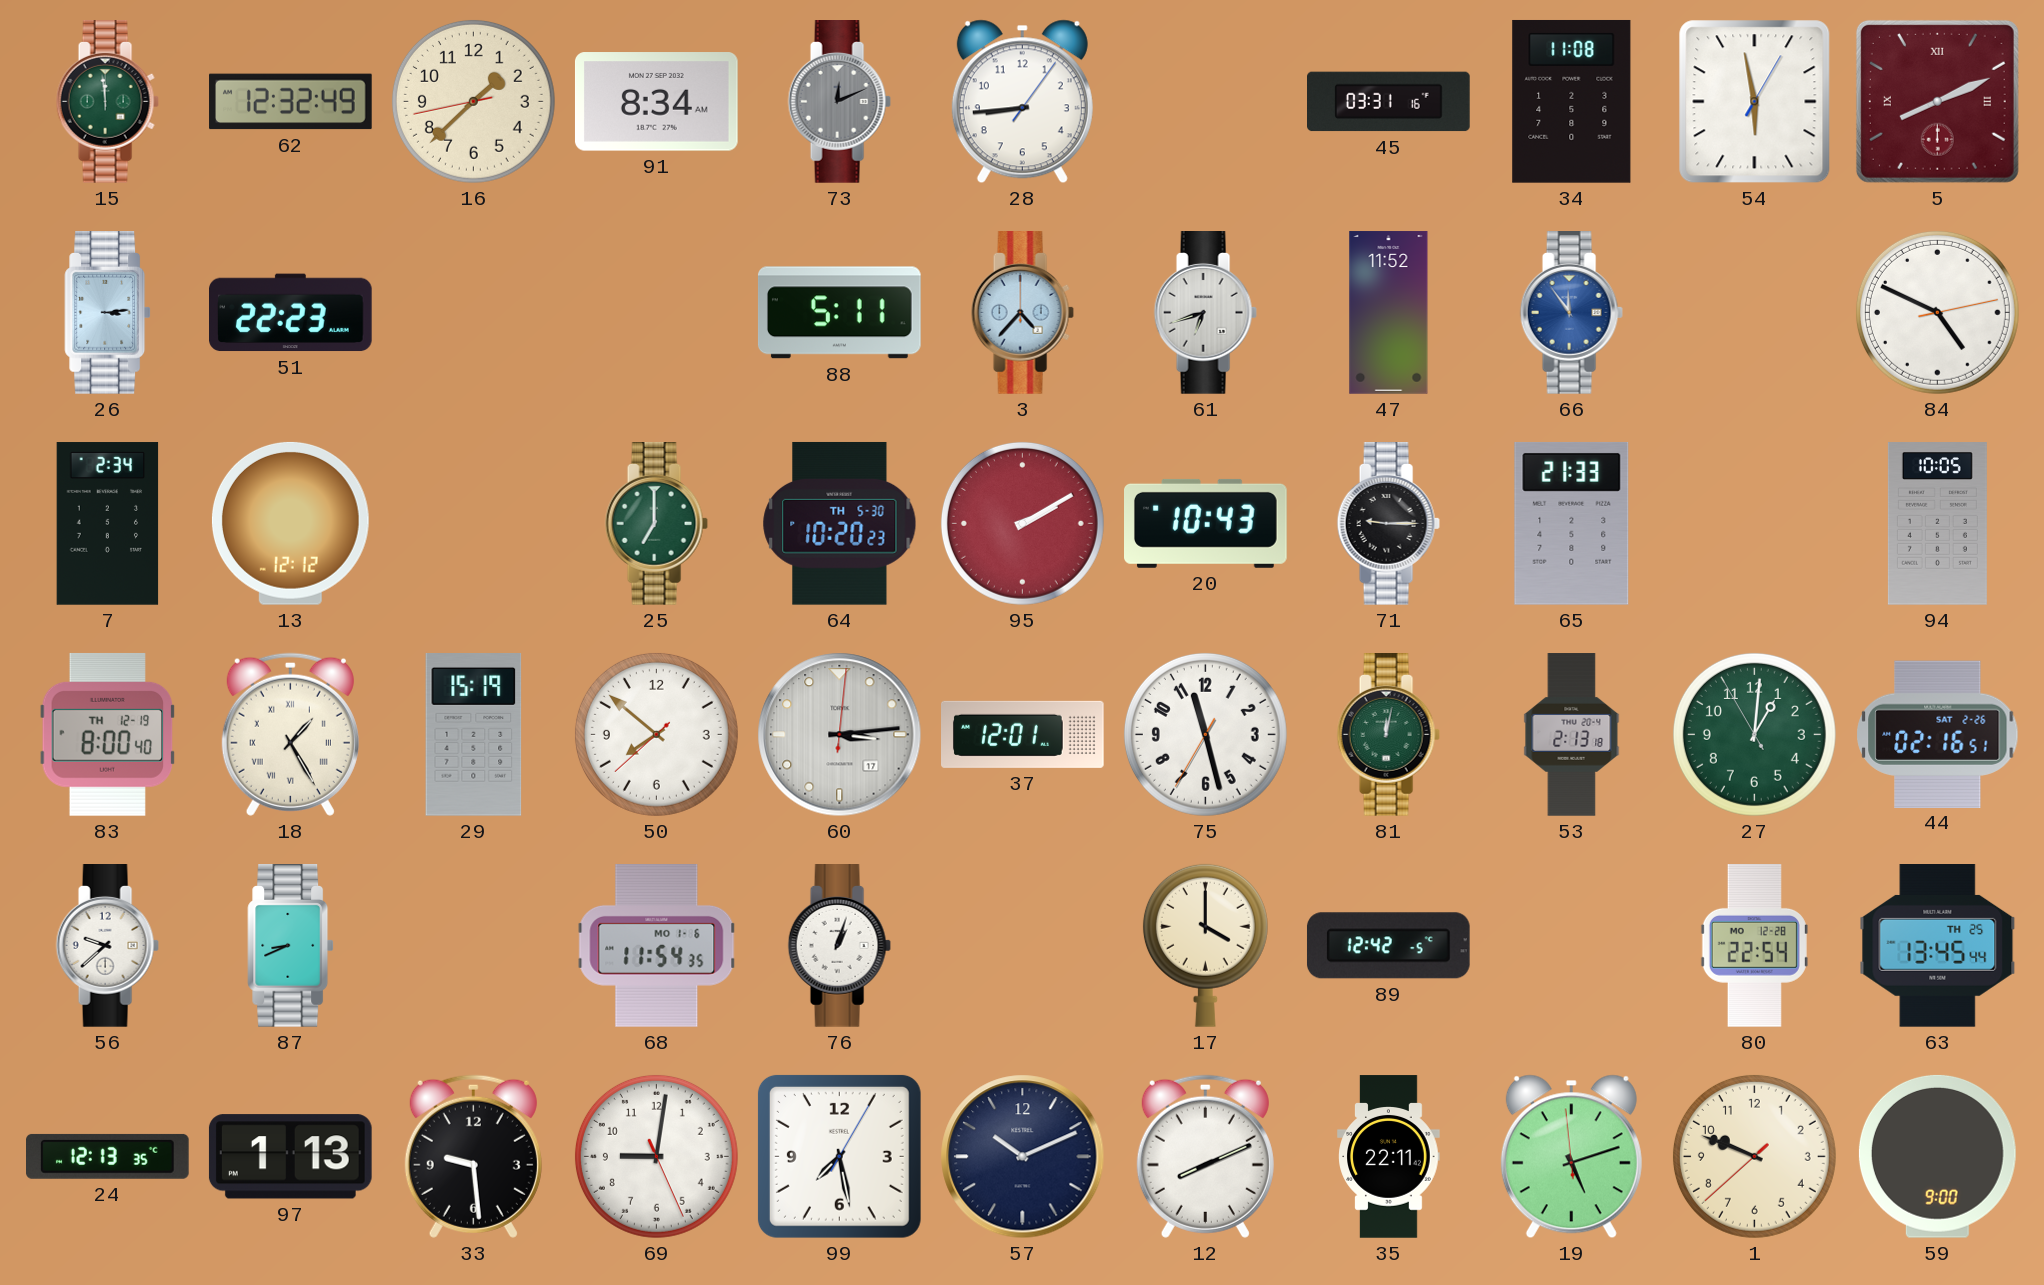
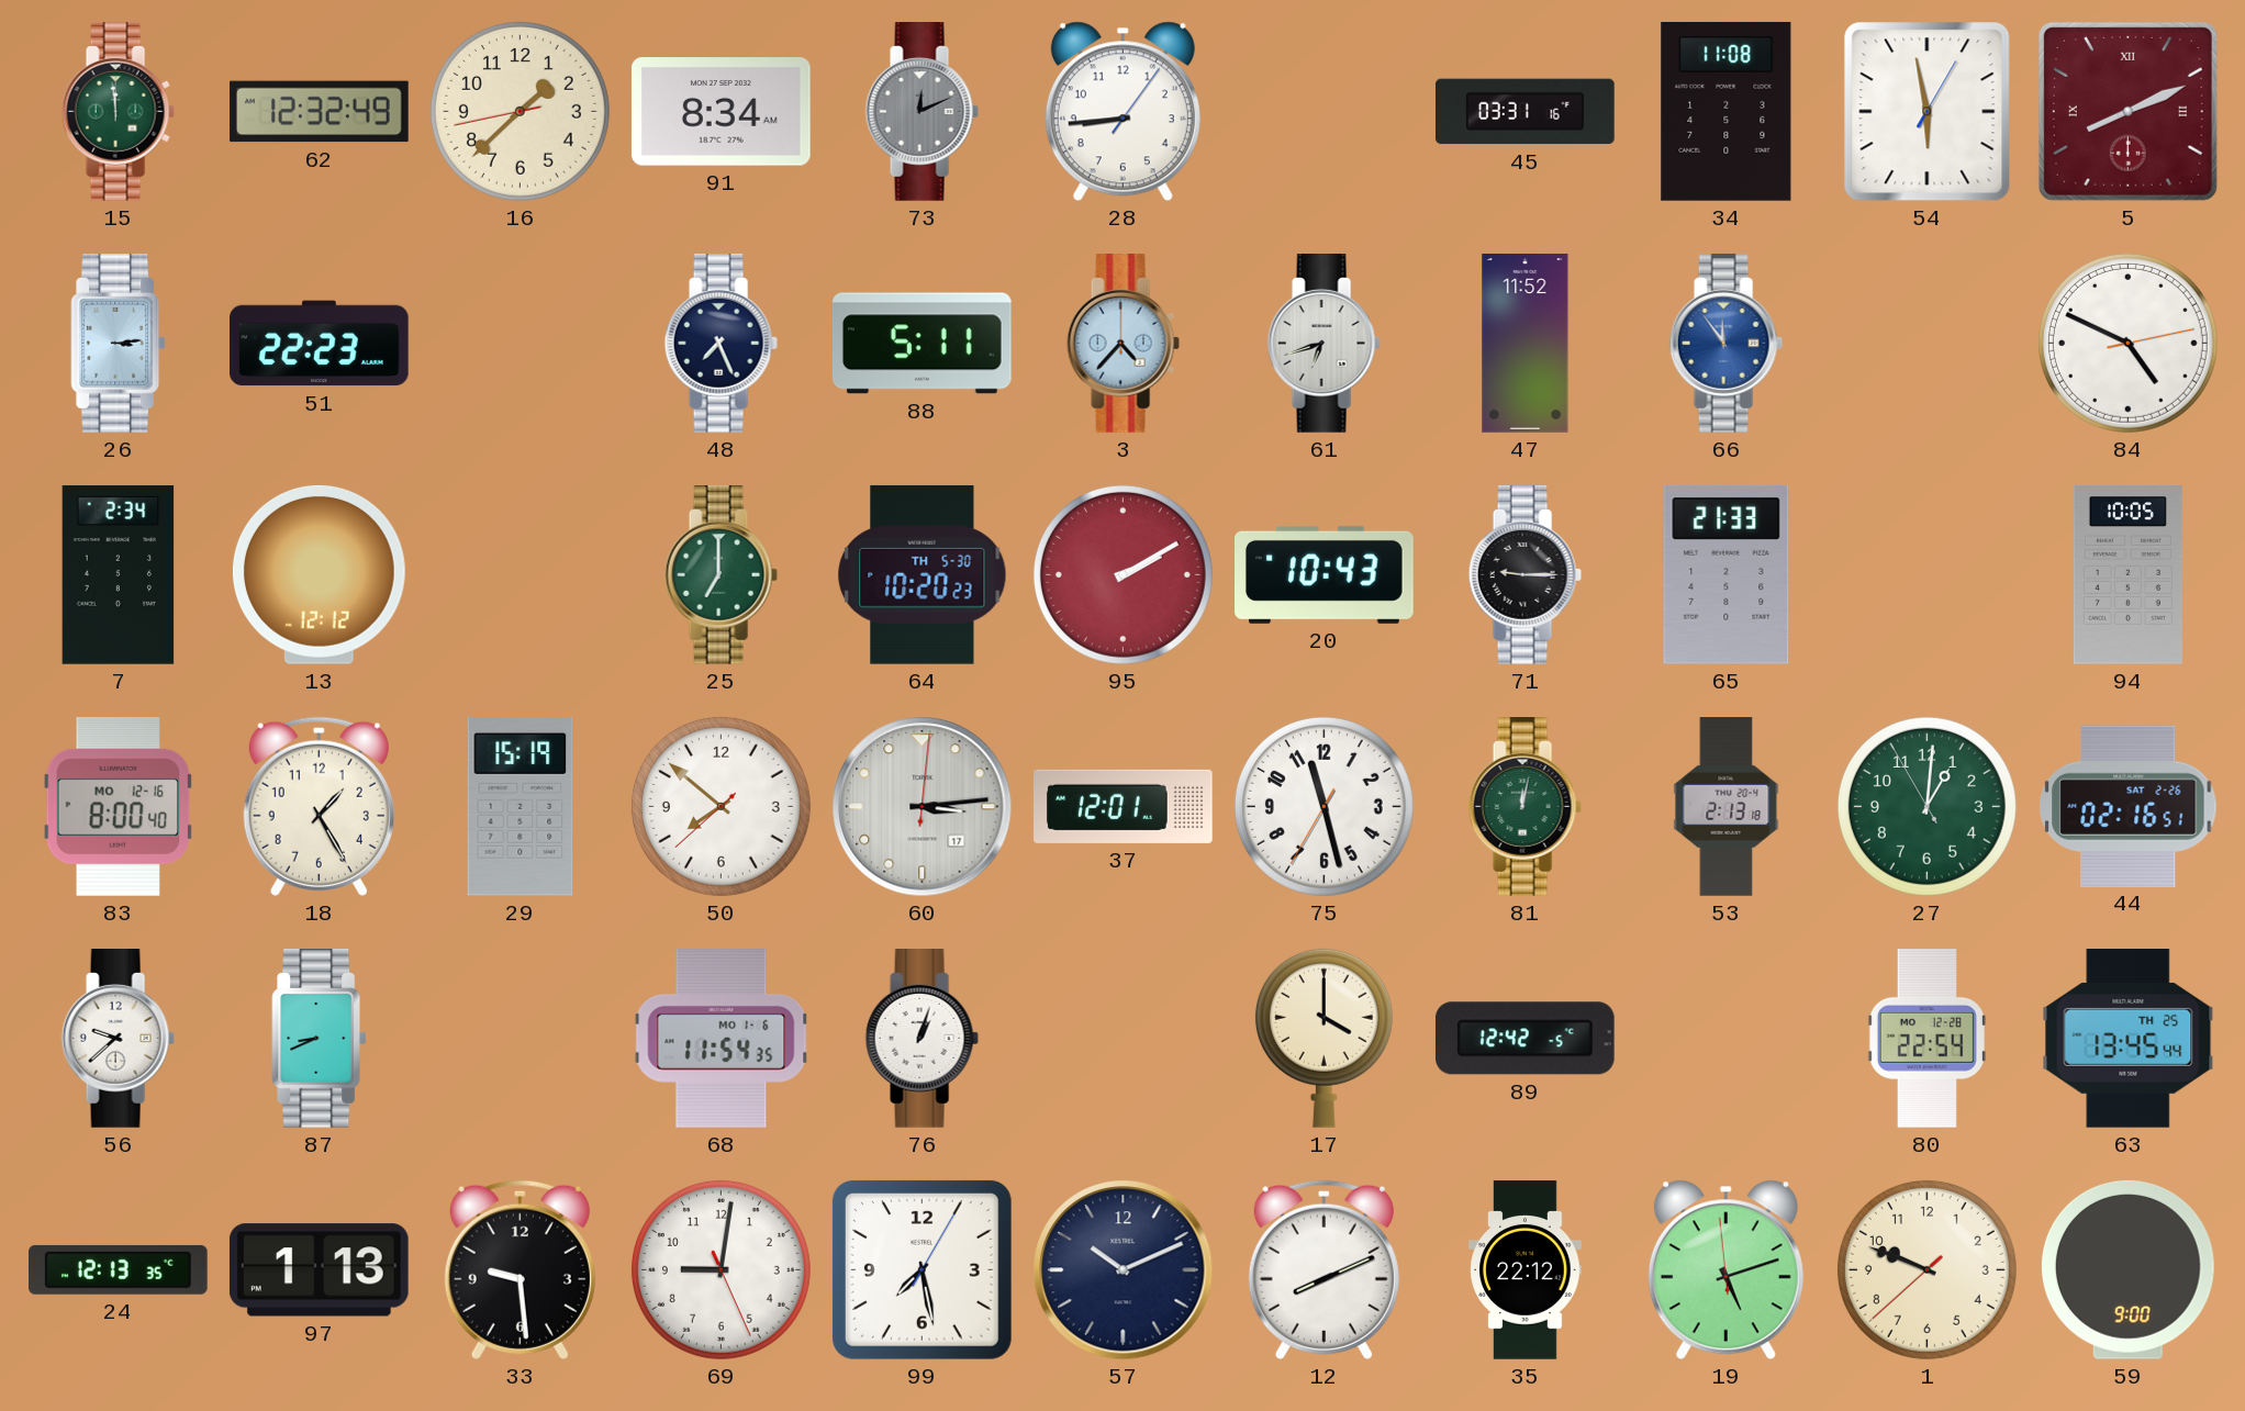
48: none -> 7:26 (721, 344)
83 date: TH 12-19 -> MO 12-16 (119, 806)
18 numerals: Roman -> Arabic (319, 806)
35: 22:11 -> 22:12 (1526, 1270)
